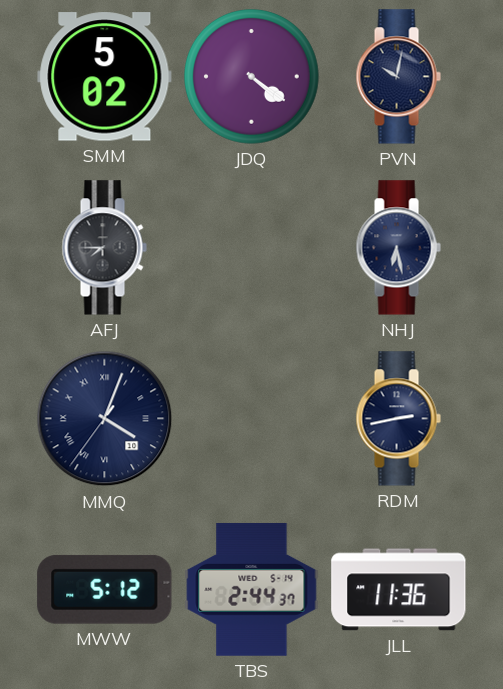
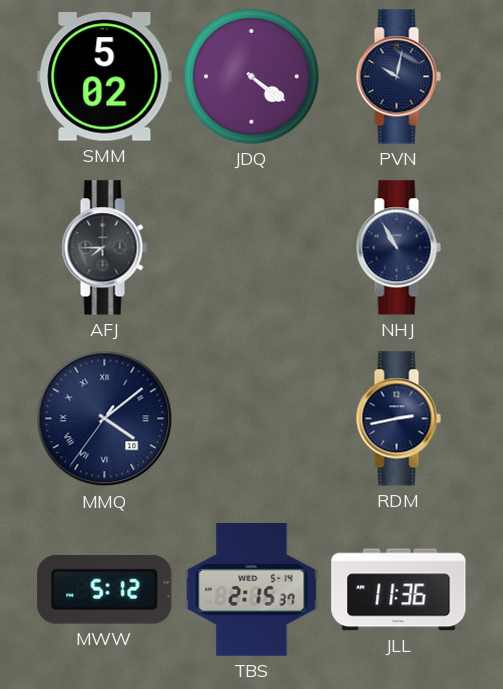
NHJ: 6:28 -> 10:55 (398, 248)
MMQ: 4:03 -> 4:08 (105, 419)
TBS: 2:44 -> 2:15 (252, 589)
